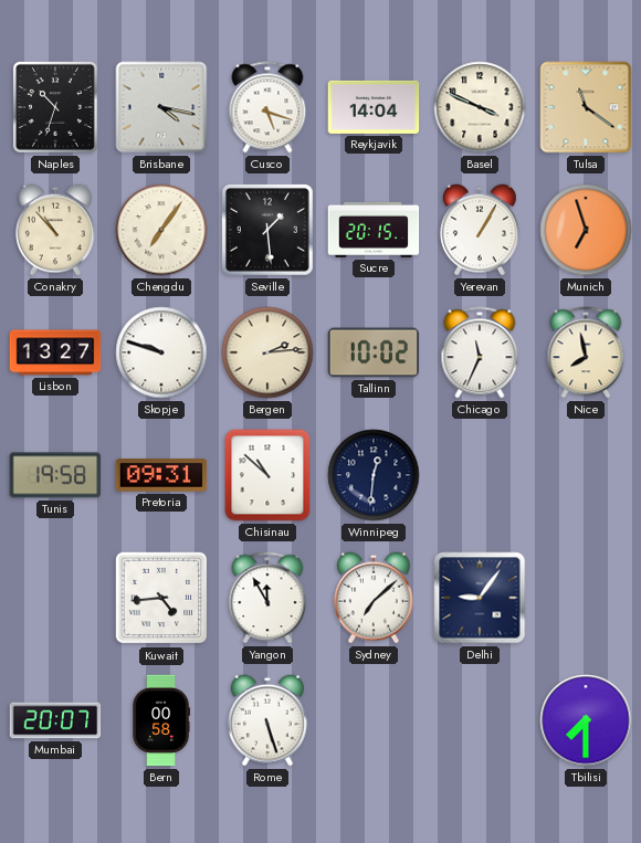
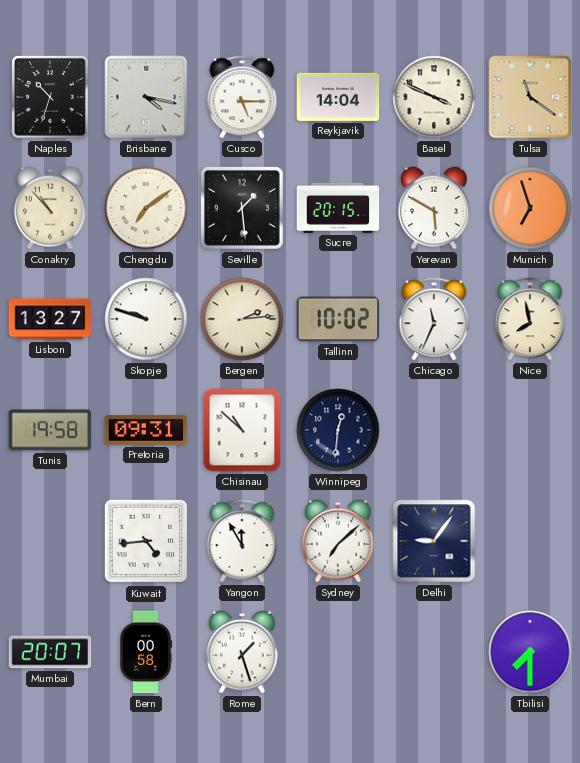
Cusco: 5:18 -> 5:15 (242, 97)
Chengdu: 7:06 -> 7:09 (146, 208)
Yerevan: 1:05 -> 5:50 (434, 208)
Rome: 5:27 -> 1:27 (242, 652)
